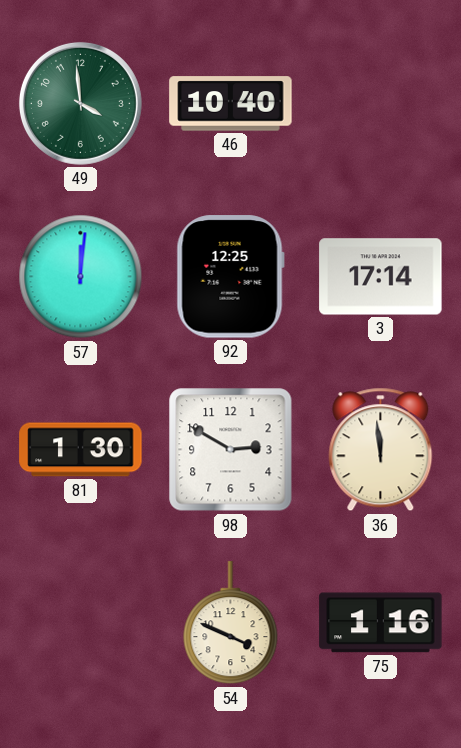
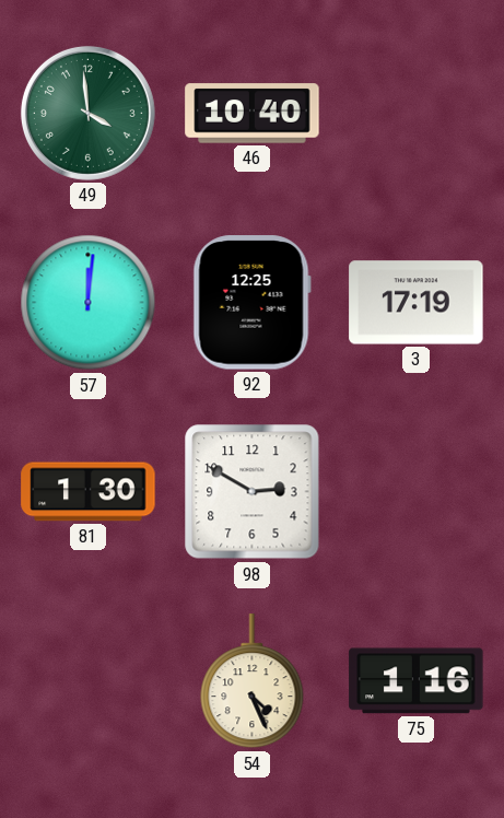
3: 17:14 -> 17:19 (417, 303)
36: 11:59 -> none (381, 450)
54: 3:49 -> 4:26 (253, 681)
